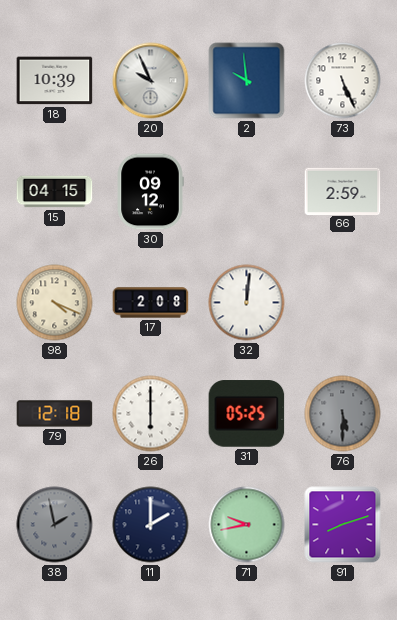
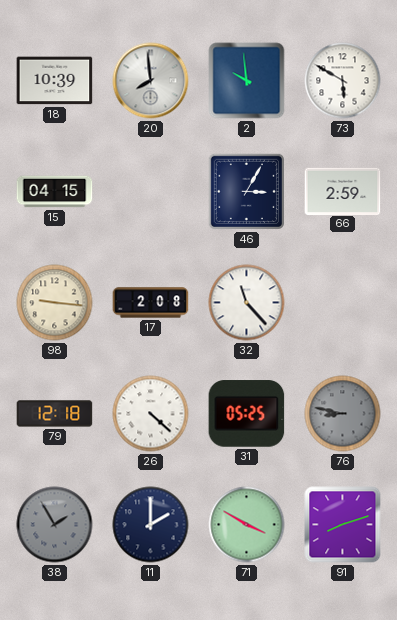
20: 9:56 -> 7:59 (151, 81)
73: 5:26 -> 5:50 (343, 81)
30: 09:12 -> none (150, 192)
46: none -> 3:05 (246, 191)
98: 4:19 -> 9:16 (55, 303)
32: 12:01 -> 11:23 (247, 303)
26: 6:00 -> 4:22 (151, 414)
76: 5:30 -> 8:47 (343, 414)
38: 1:58 -> 1:55 (55, 525)
71: 9:43 -> 3:50 (247, 525)
